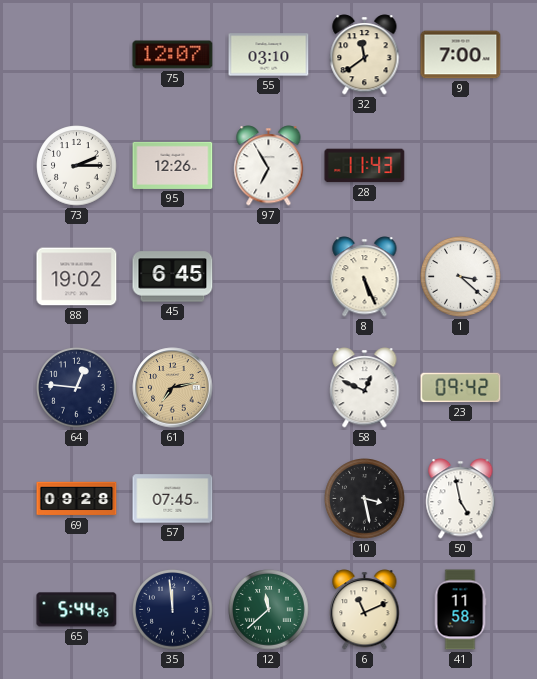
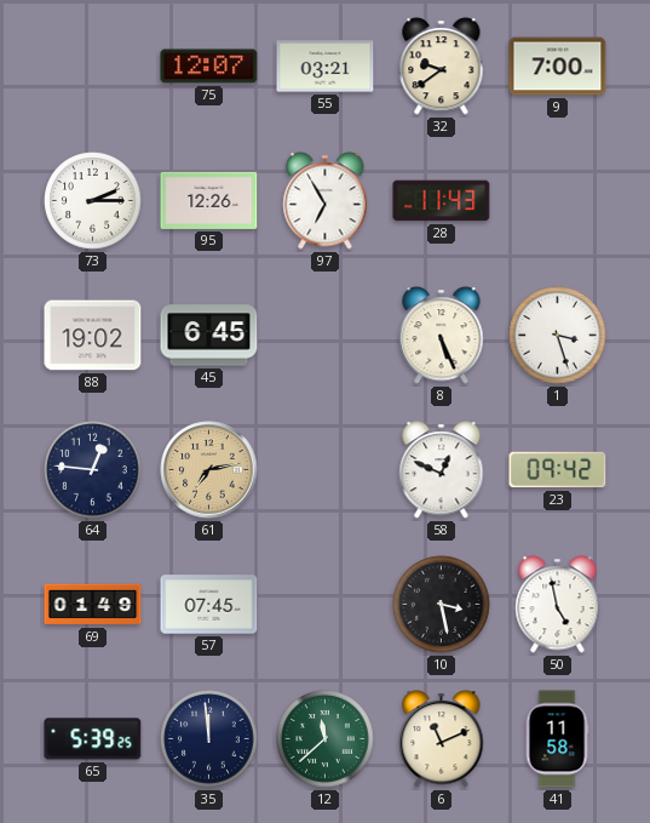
55: 03:10 -> 03:21 (326, 67)
32: 11:39 -> 9:39 (442, 67)
1: 3:22 -> 3:27 (558, 336)
69: 09:28 -> 01:49 (93, 605)
65: 5:44 -> 5:39 (93, 739)
